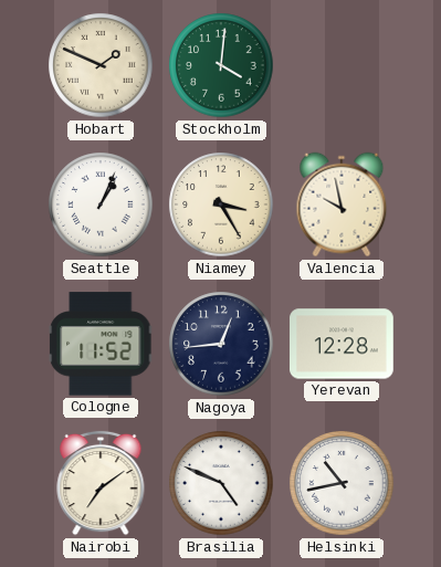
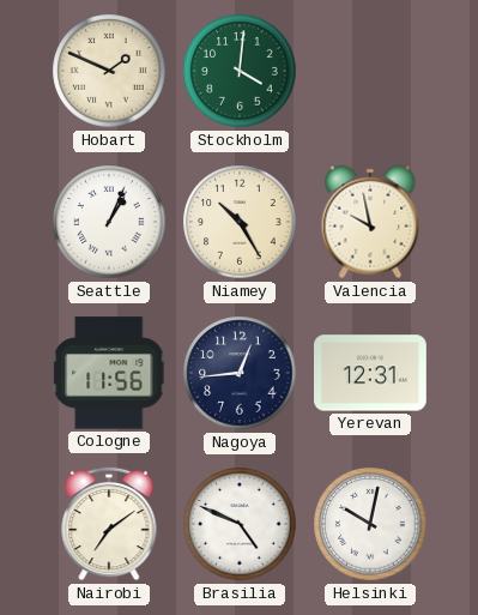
Niamey: 3:25 -> 10:25 (240, 222)
Cologne: 11:52 -> 11:56 (110, 373)
Yerevan: 12:28 -> 12:31 (371, 373)
Helsinki: 10:43 -> 10:02 (370, 524)
